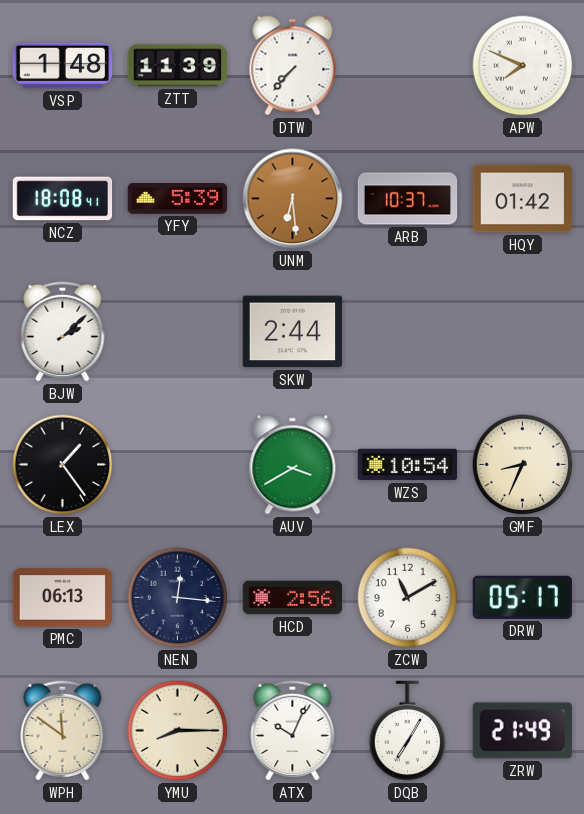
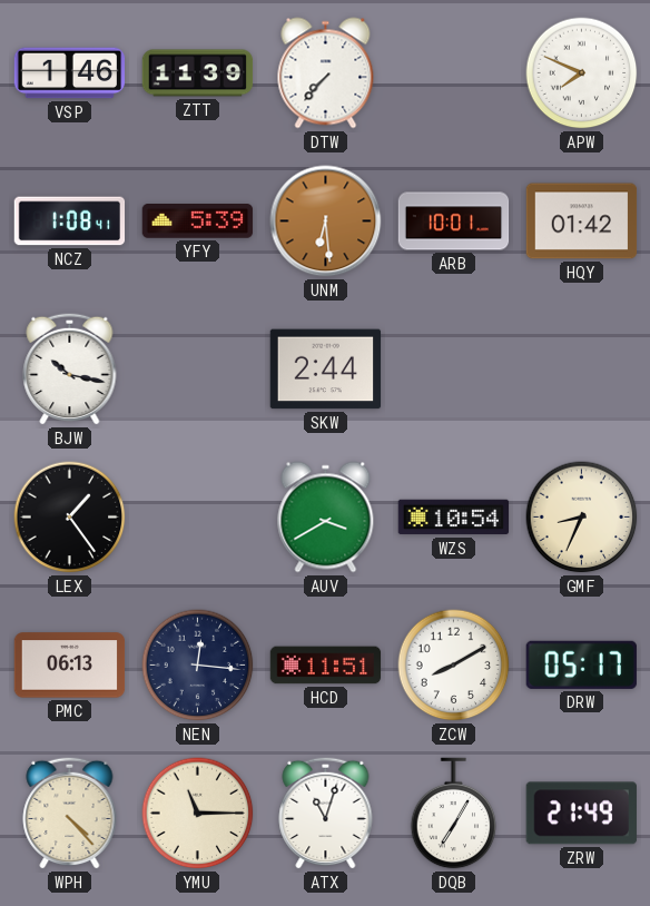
VSP: 1:48 -> 1:46 (70, 73)
NCZ: 18:08 -> 1:08 (70, 221)
ARB: 10:37 -> 10:01 (454, 221)
BJW: 2:08 -> 10:17 (70, 368)
HCD: 2:56 -> 11:51 (326, 666)
ZCW: 11:10 -> 8:10 (454, 666)
WPH: 11:51 -> 4:23 (70, 813)
YMU: 8:15 -> 11:15 (198, 814)
ATX: 10:04 -> 11:03 (326, 813)
